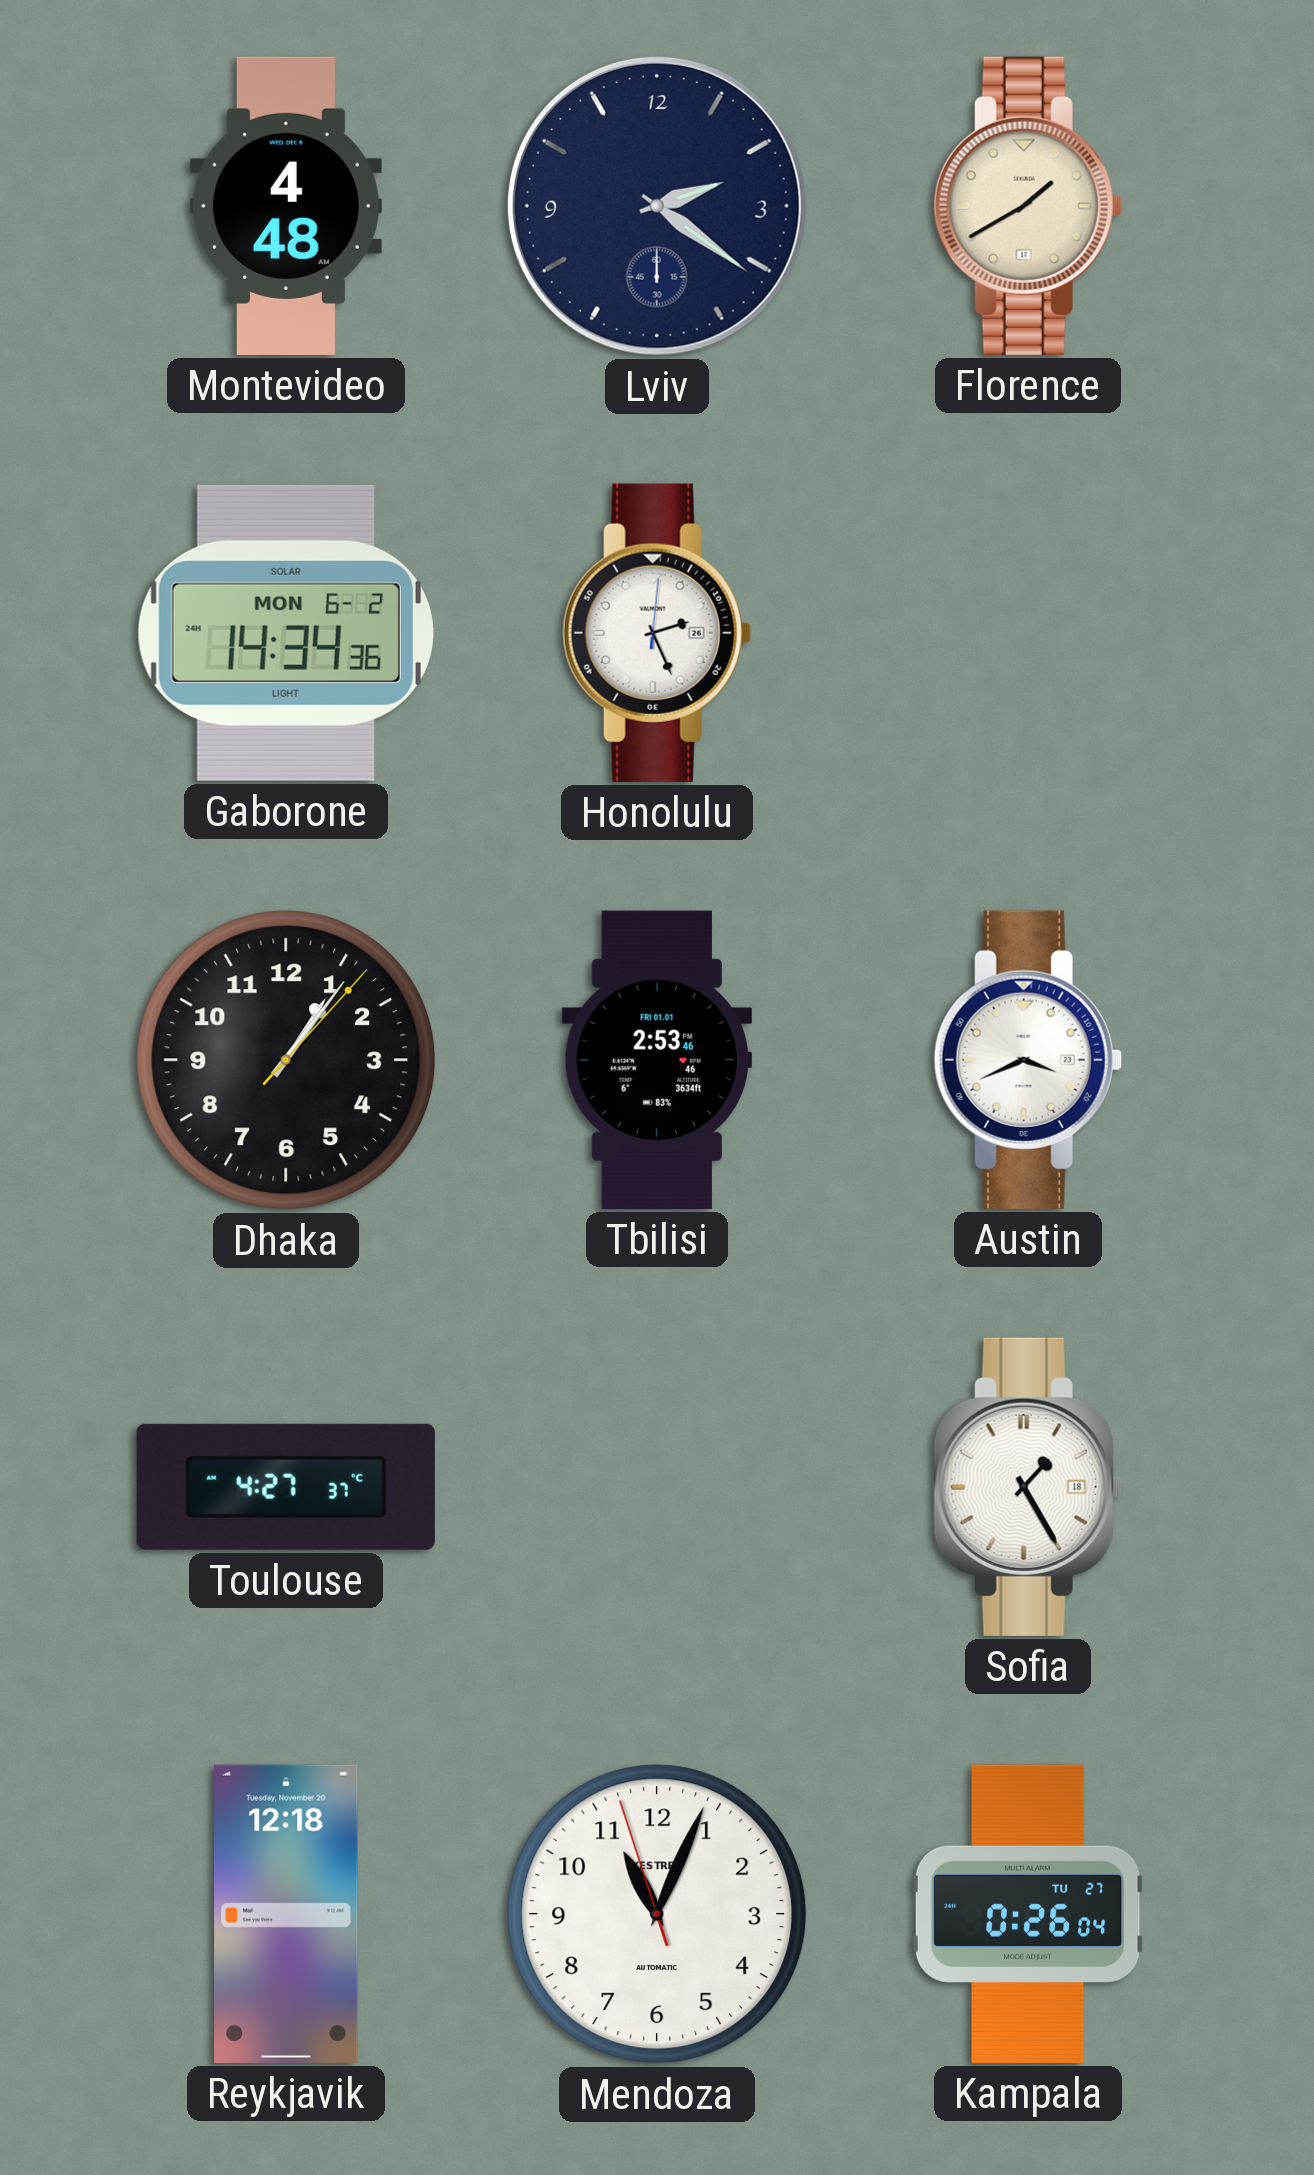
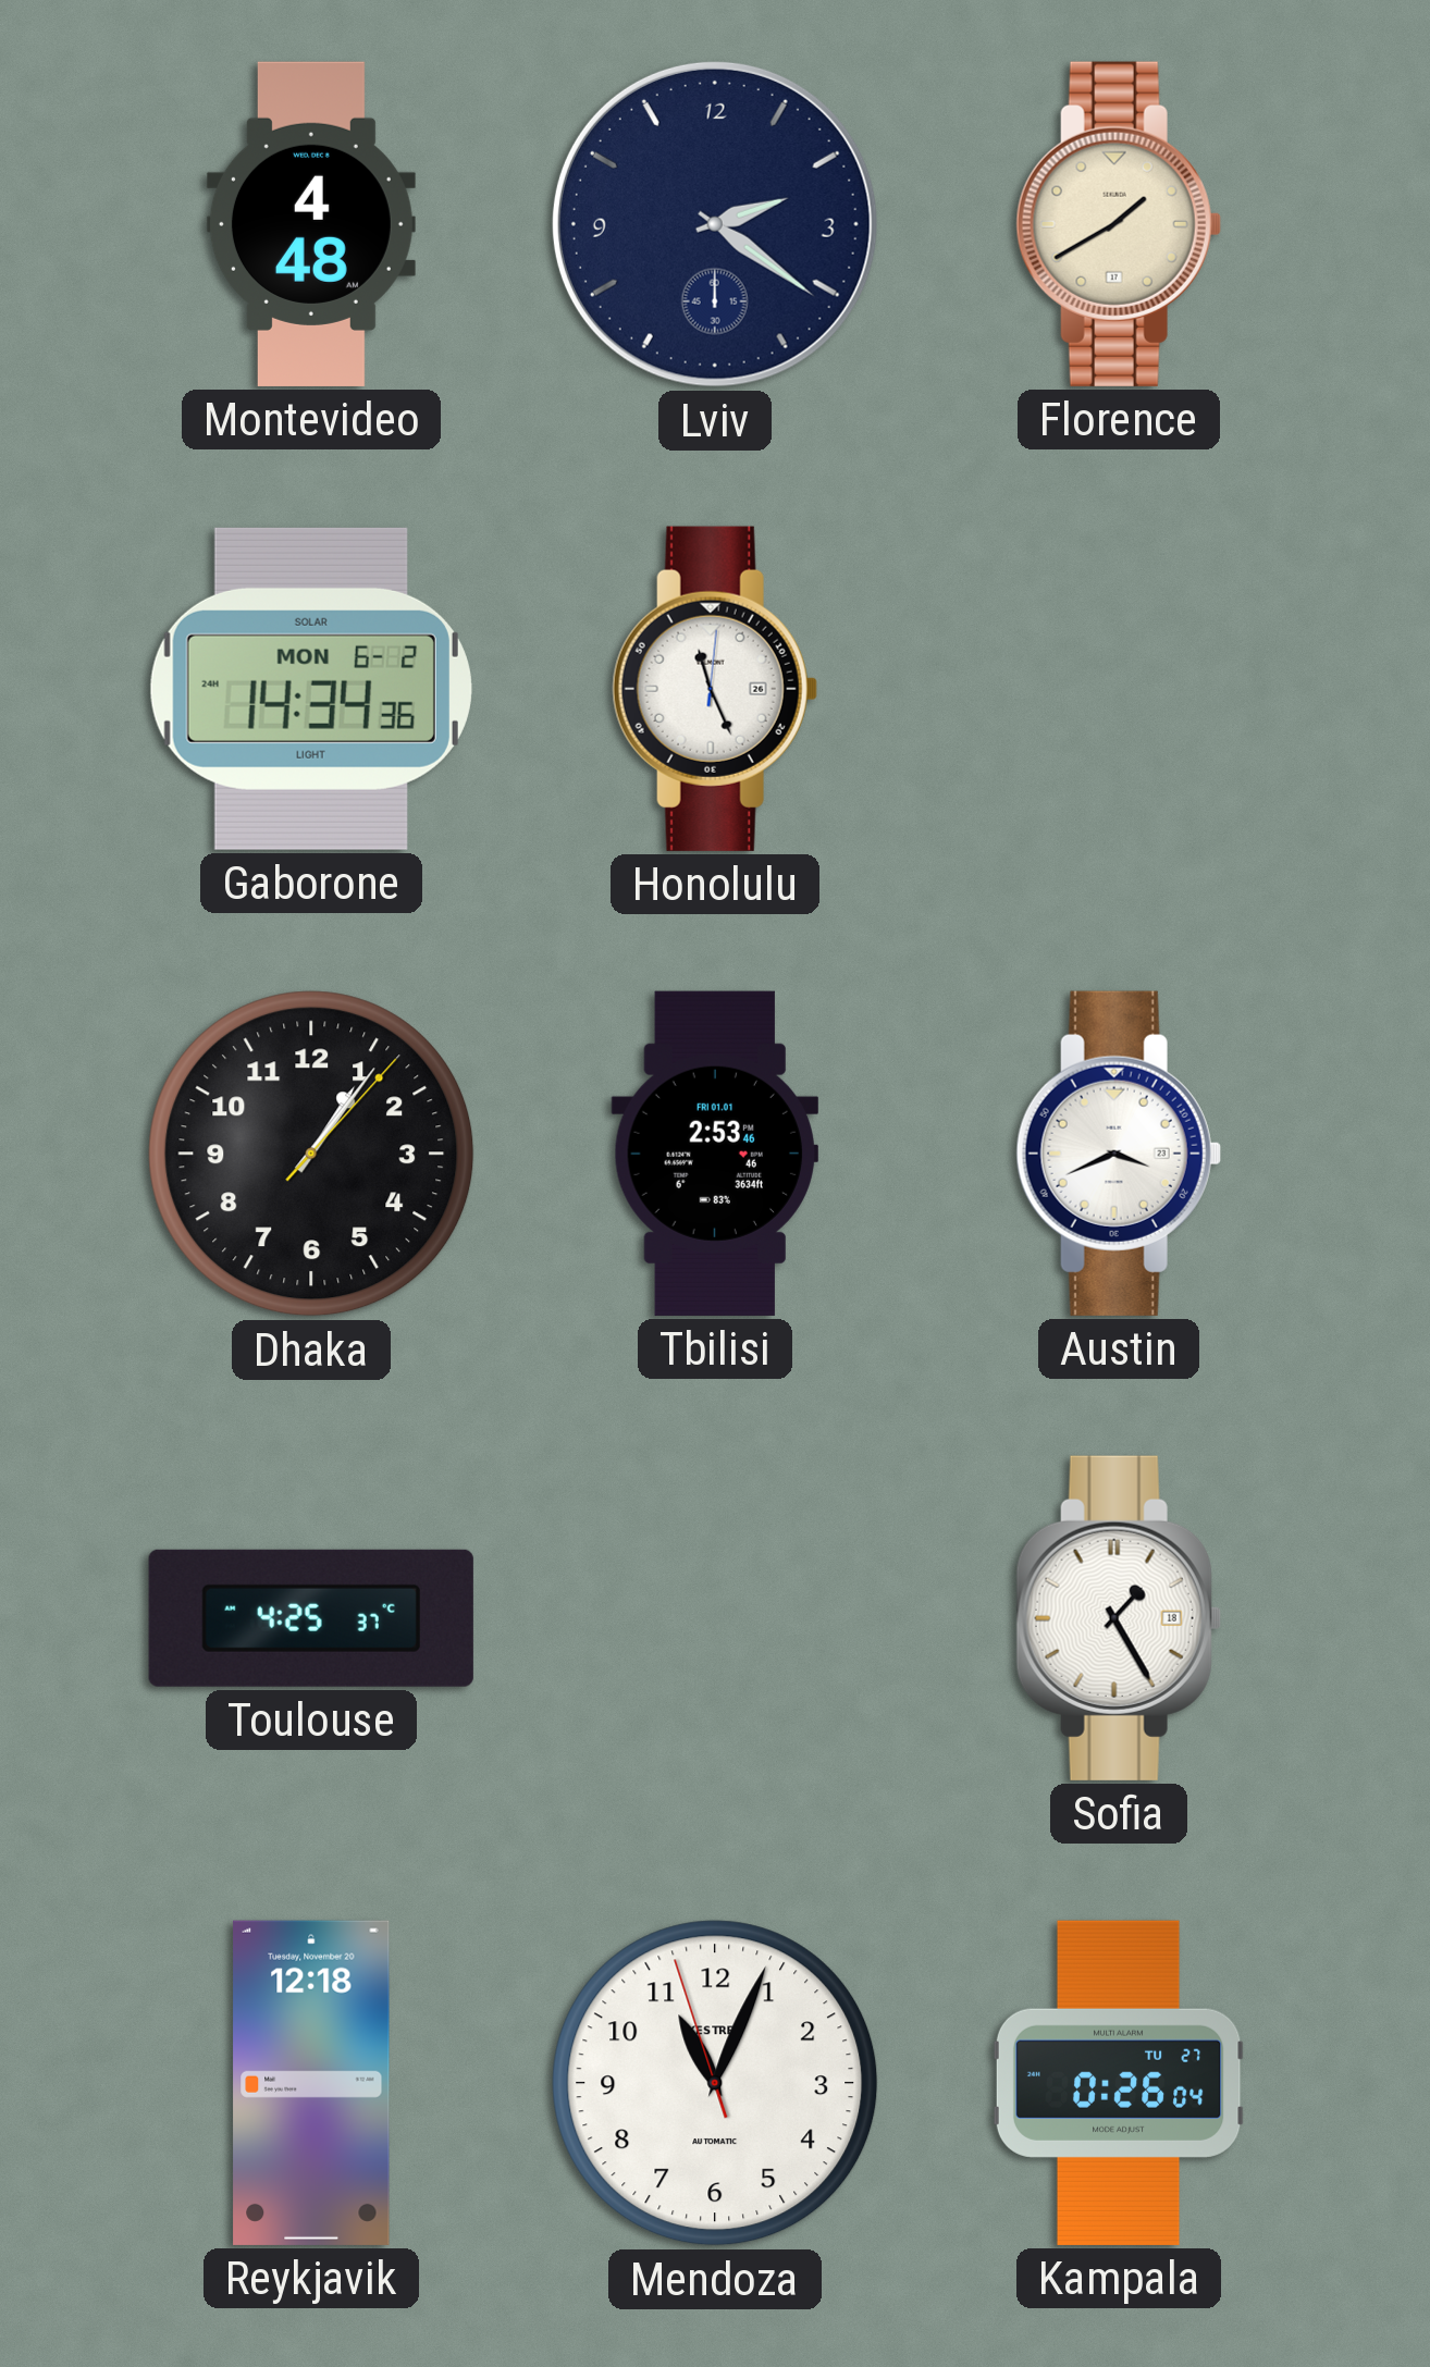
Honolulu: 2:26 -> 11:26 (715, 689)
Toulouse: 4:27 -> 4:25 (311, 1618)
